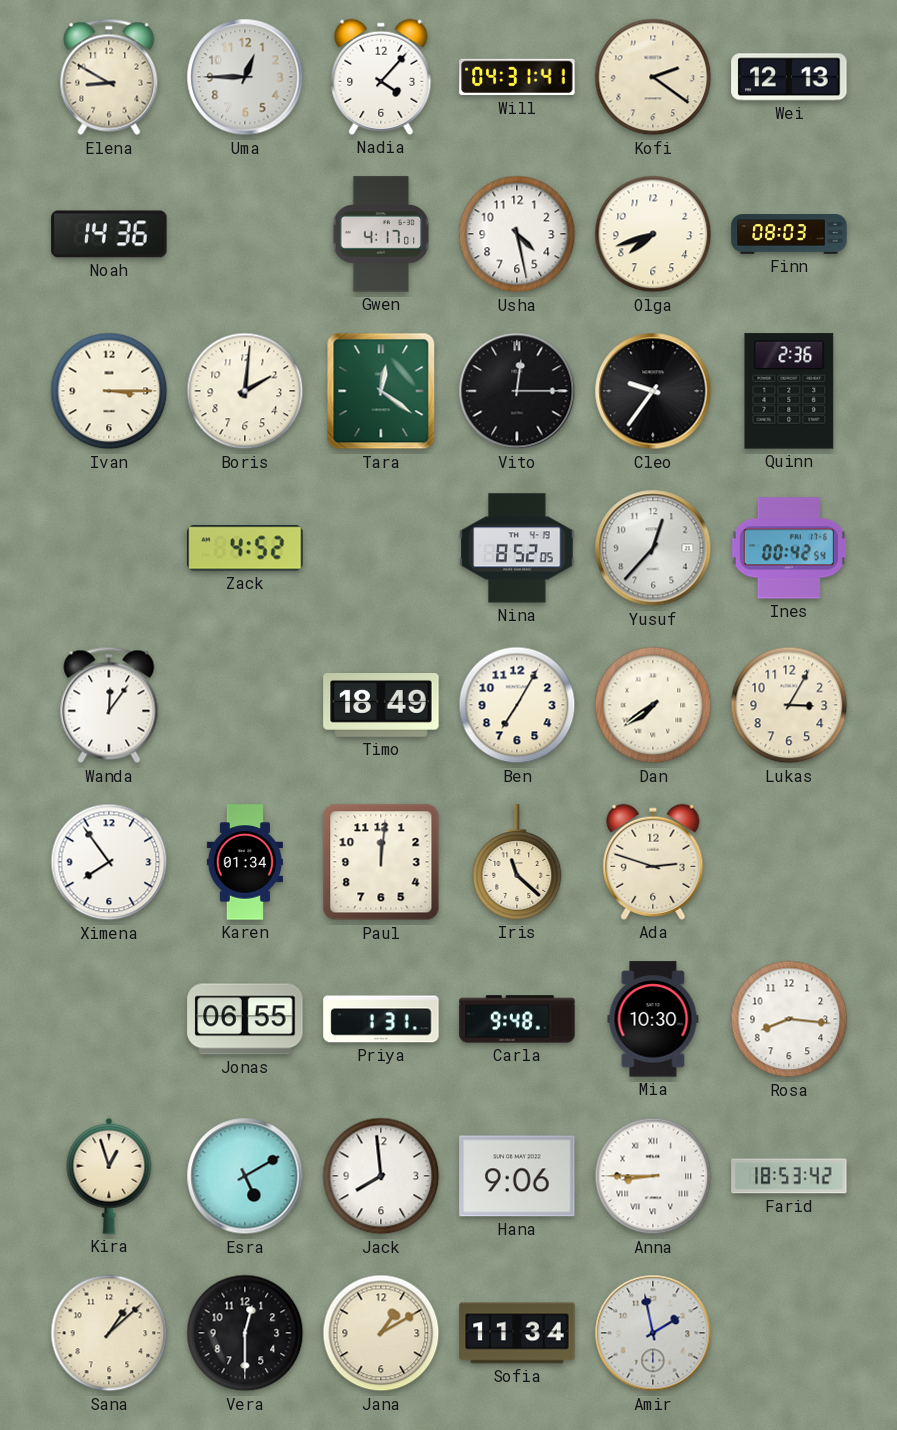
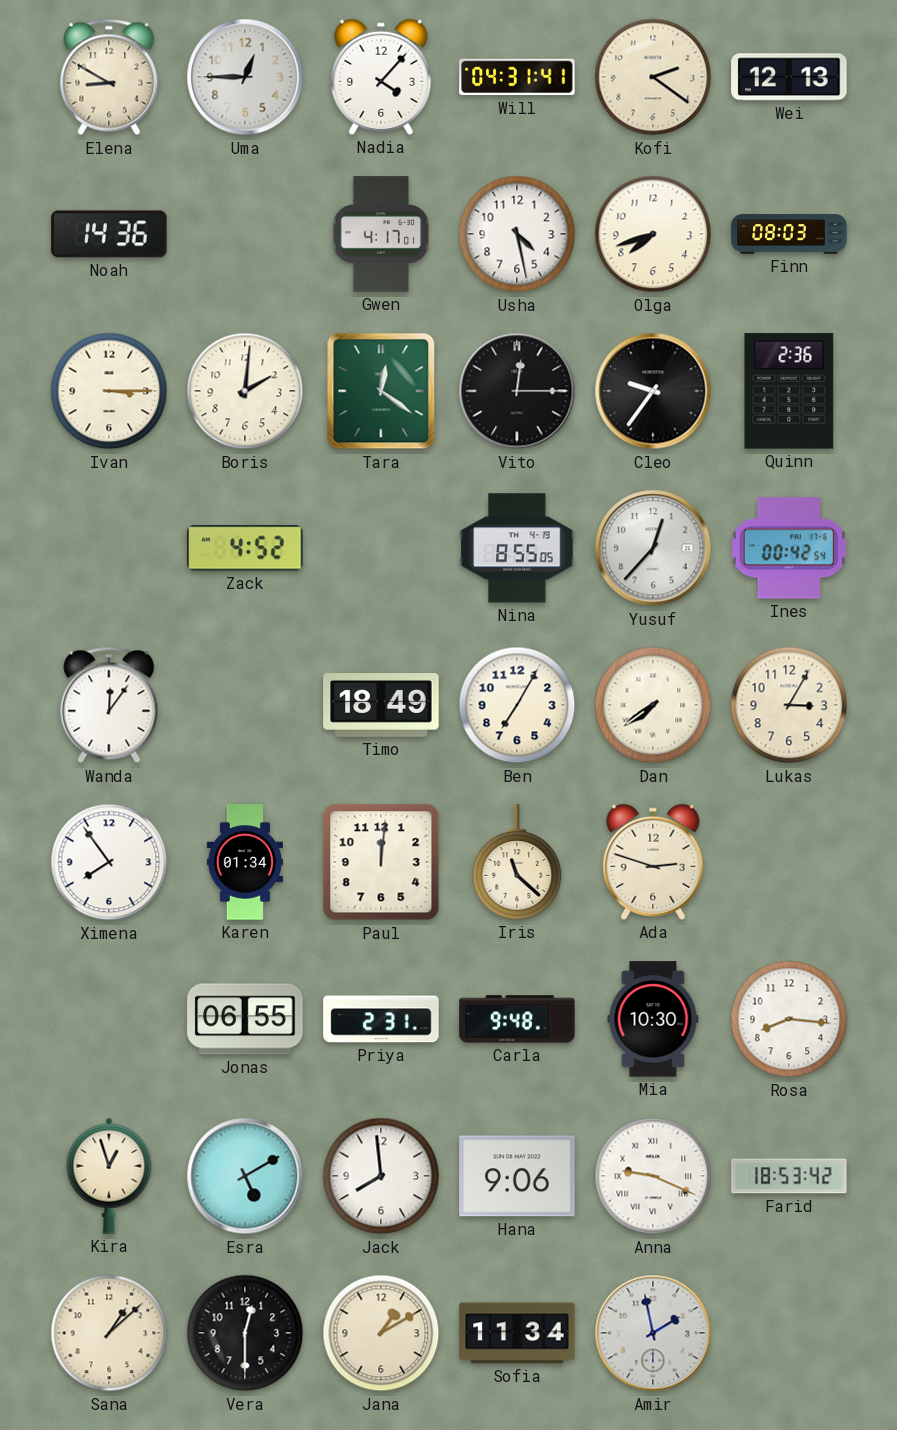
Nina: 8:52 -> 8:55 (517, 548)
Priya: 1:31 -> 2:31 (381, 1019)
Anna: 8:45 -> 9:19 (653, 1176)
